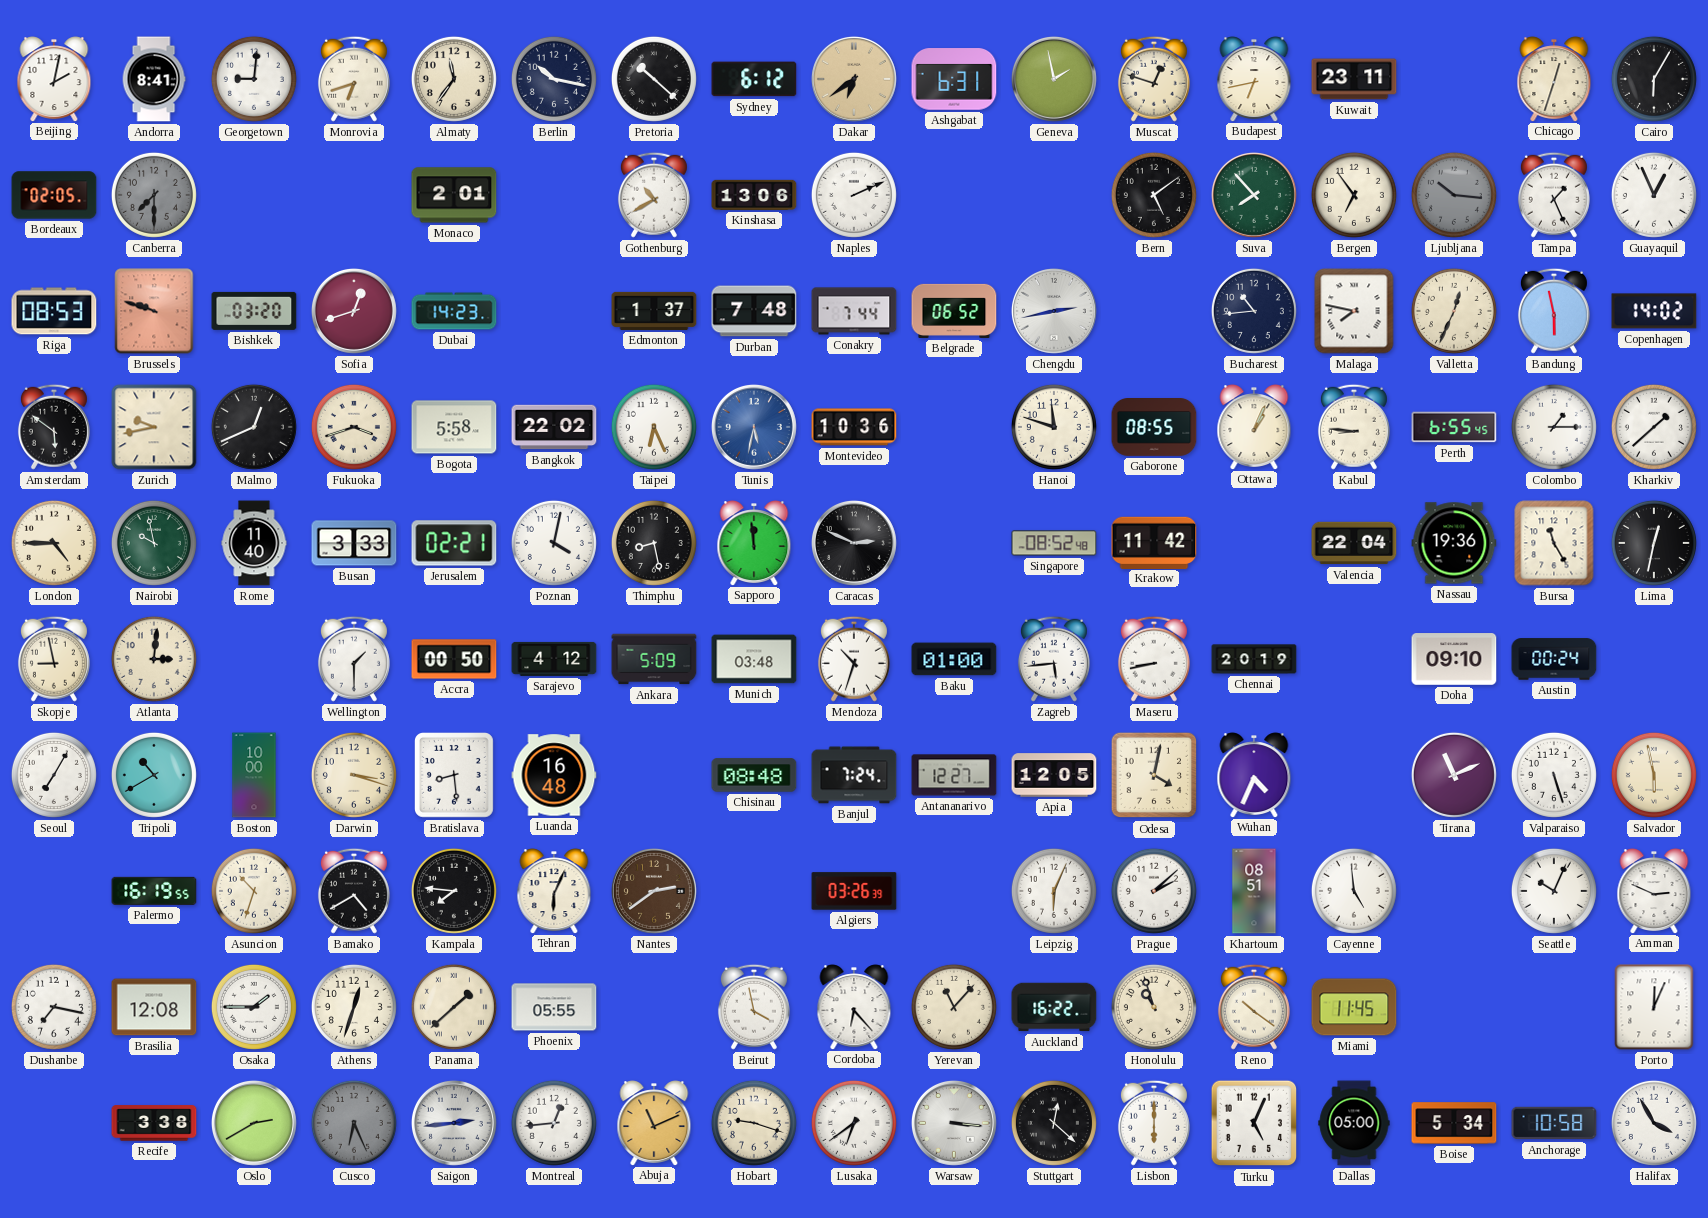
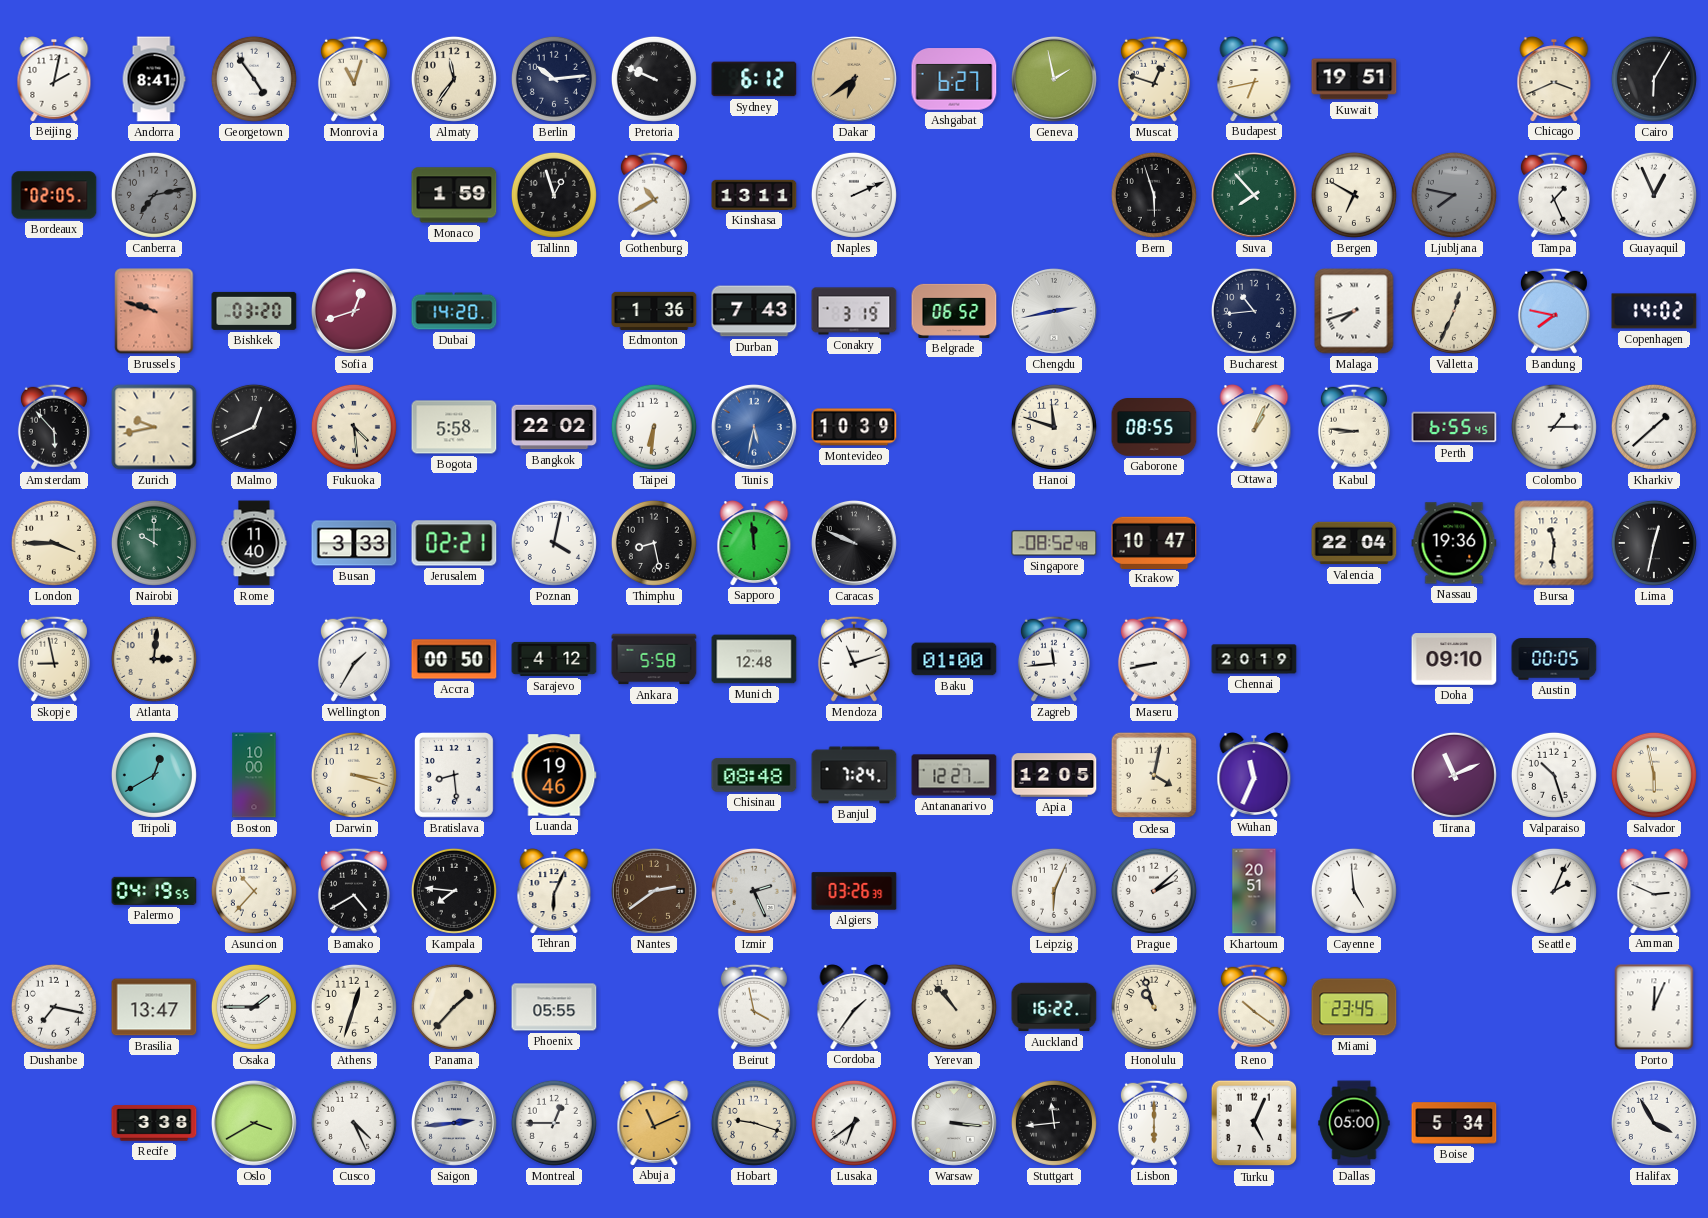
Georgetown: 9:01 -> 4:54 (254, 79)
Monrovia: 6:42 -> 11:03 (354, 79)
Berlin: 10:17 -> 10:14 (554, 79)
Pretoria: 10:22 -> 9:49 (654, 79)
Ashgabat: 6:31 -> 6:27 (954, 79)
Kuwait: 23:11 -> 19:51 (1354, 79)
Chicago: 12:33 -> 3:41 (1554, 79)
Canberra: 7:30 -> 7:13 (154, 195)
Monaco: 2:01 -> 1:59 (454, 195)
Tallinn: none -> 12:57 (554, 195)
Kinshasa: 13:06 -> 13:11 (754, 195)
Bern: 5:09 -> 5:57 (1154, 195)
Bergen: 6:54 -> 6:50 (1354, 195)
Ljubljana: 10:16 -> 7:47 (1454, 195)
Riga: 08:53 -> none (54, 311)
Dubai: 14:23 -> 14:20 (454, 311)
Edmonton: 1:37 -> 1:36 (654, 311)
Durban: 7:48 -> 7:43 (754, 311)
Conakry: 7:44 -> 3:19 (854, 311)
Malaga: 7:47 -> 7:42 (1354, 311)
Bandung: 5:58 -> 7:47 (1554, 311)
Amsterdam: 5:51 -> 5:53 (54, 427)
Fukuoka: 3:42 -> 4:29 (354, 427)
Taipei: 6:26 -> 6:31 (654, 427)
Montevideo: 10:36 -> 10:39 (854, 427)
London: 4:45 -> 3:45 (54, 543)
Nairobi: 9:58 -> 10:00 (154, 543)
Caracas: 2:49 -> 9:49 (854, 543)
Krakow: 11:42 -> 10:47 (1154, 542)
Bursa: 11:25 -> 11:31 (1554, 543)
Wellington: 1:30 -> 1:35 (354, 659)
Ankara: 5:09 -> 5:58 (654, 659)
Munich: 03:48 -> 12:48 (754, 659)
Mendoza: 10:33 -> 11:12 (854, 659)
Zagreb: 5:44 -> 11:44 (1054, 659)
Austin: 00:24 -> 00:05 (1554, 659)
Seoul: 7:05 -> none (54, 775)
Tripoli: 10:40 -> 12:40 (154, 775)
Luanda: 16:48 -> 19:46 (554, 775)
Wuhan: 4:34 -> 11:34 (1254, 775)
Valparaiso: 5:27 -> 10:27 (1554, 775)
Palermo: 16:19 -> 04:19 (154, 891)
Asuncion: 10:33 -> 10:37 (254, 891)
Izmir: none -> 2:26 (754, 891)
Khartoum: 08:51 -> 20:51 (1254, 891)
Seattle: 10:04 -> 2:04 (1554, 891)
Brasilia: 12:08 -> 13:47 (154, 1007)
Panama: 1:38 -> 1:37 (454, 1007)
Cordoba: 6:23 -> 1:36 (854, 1007)
Yerevan: 11:07 -> 10:53 (954, 1007)
Miami: 11:45 -> 23:45 (1354, 1007)
Oslo: 2:40 -> 3:40 (254, 1123)
Cusco: 6:26 -> 4:26 (354, 1123)
Cusco dial: grey -> white (354, 1123)
Montreal: 12:44 -> 12:45 (554, 1123)
Stuttgart: 12:22 -> 11:44 (1054, 1123)
Anchorage: 10:58 -> none (1554, 1123)
